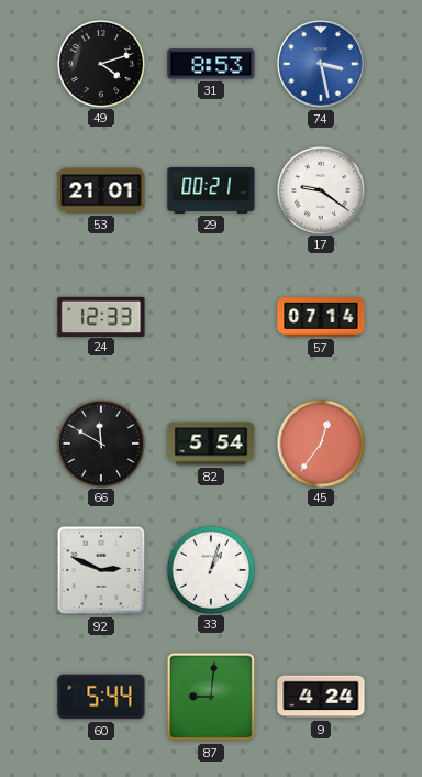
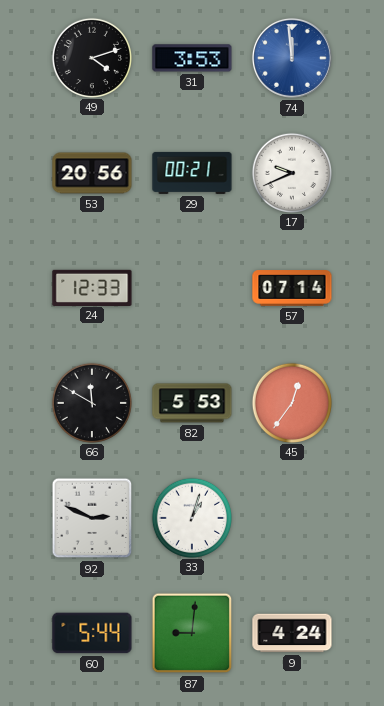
31: 8:53 -> 3:53 (192, 58)
74: 3:28 -> 11:59 (292, 58)
53: 21:01 -> 20:56 (92, 173)
17: 9:21 -> 9:41 (291, 172)
82: 5:54 -> 5:53 (192, 403)
